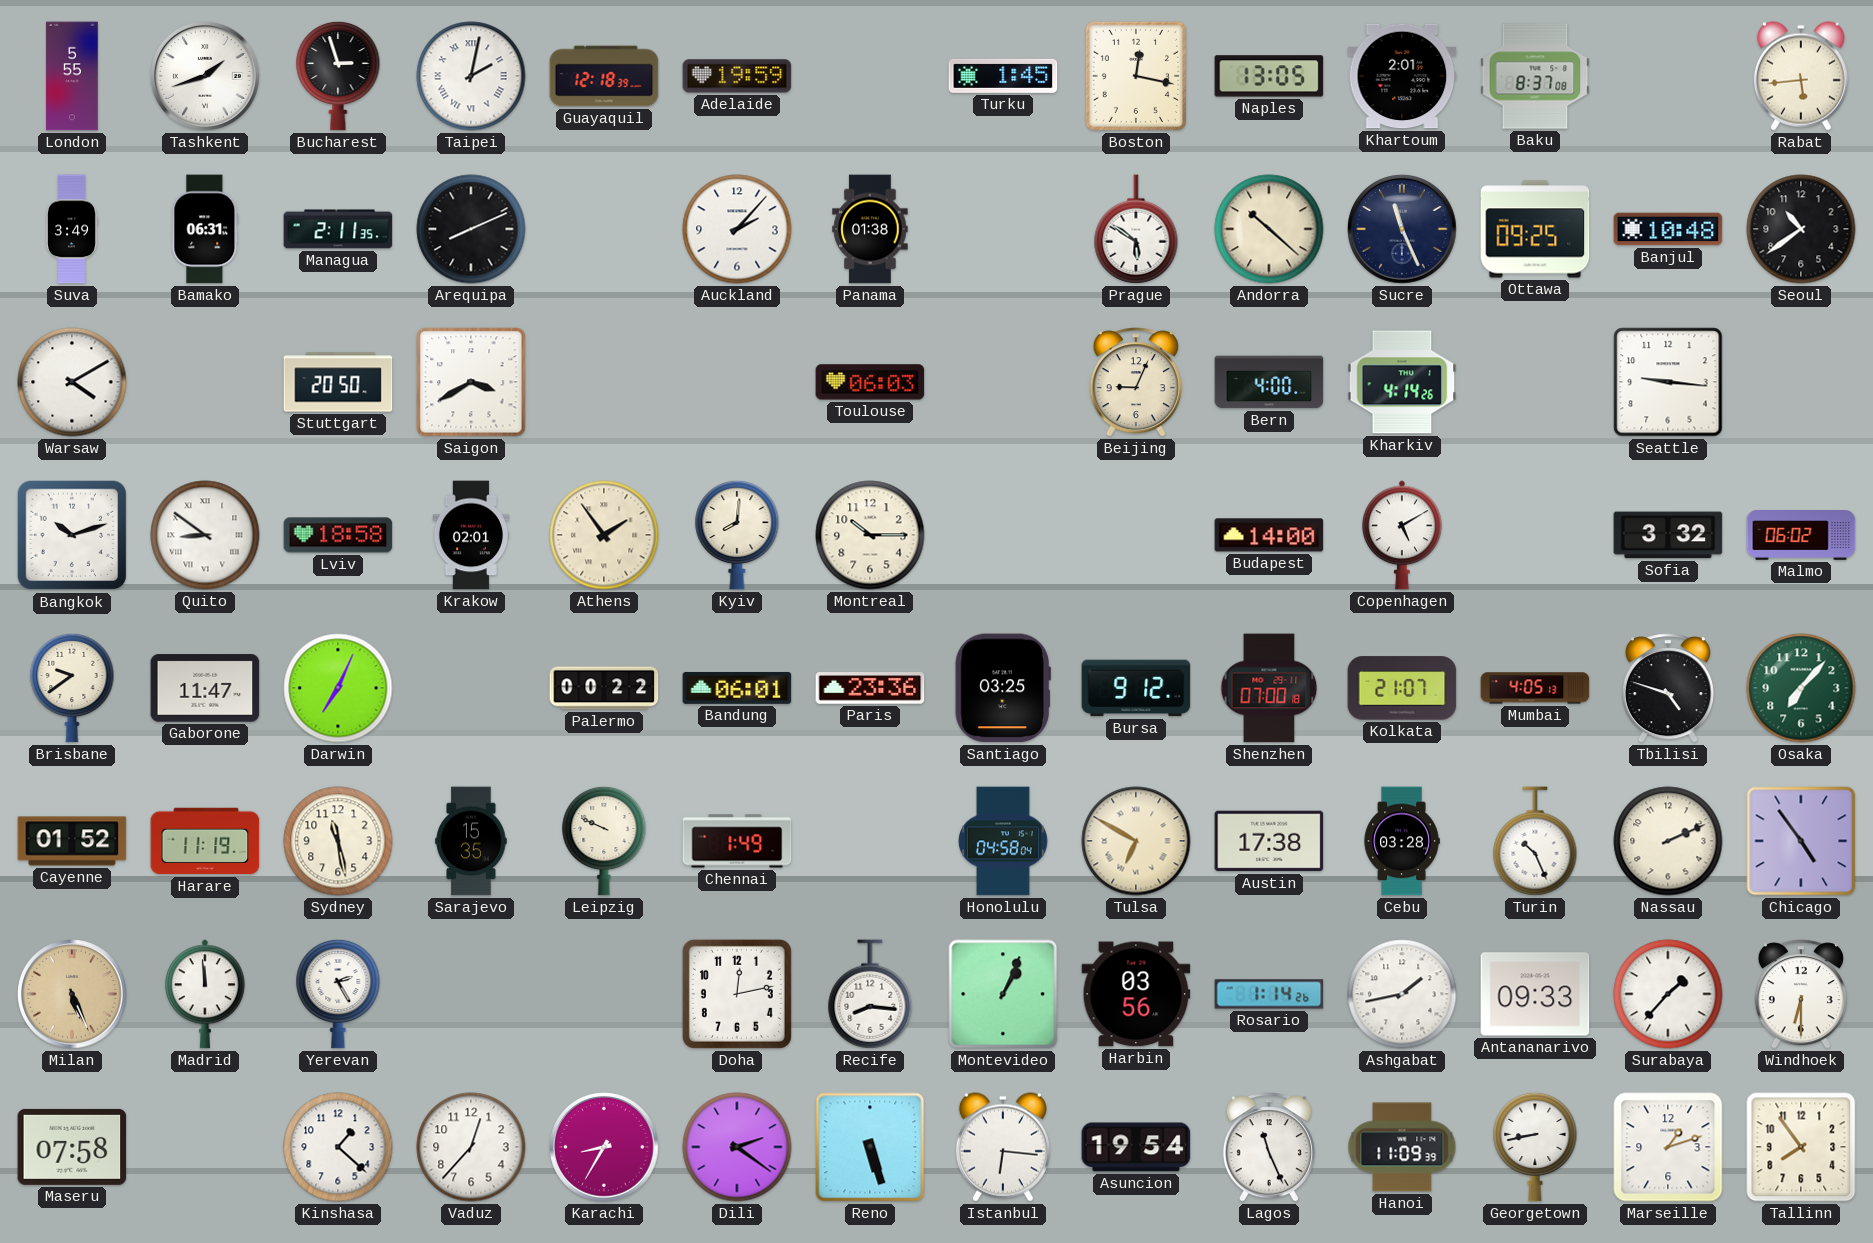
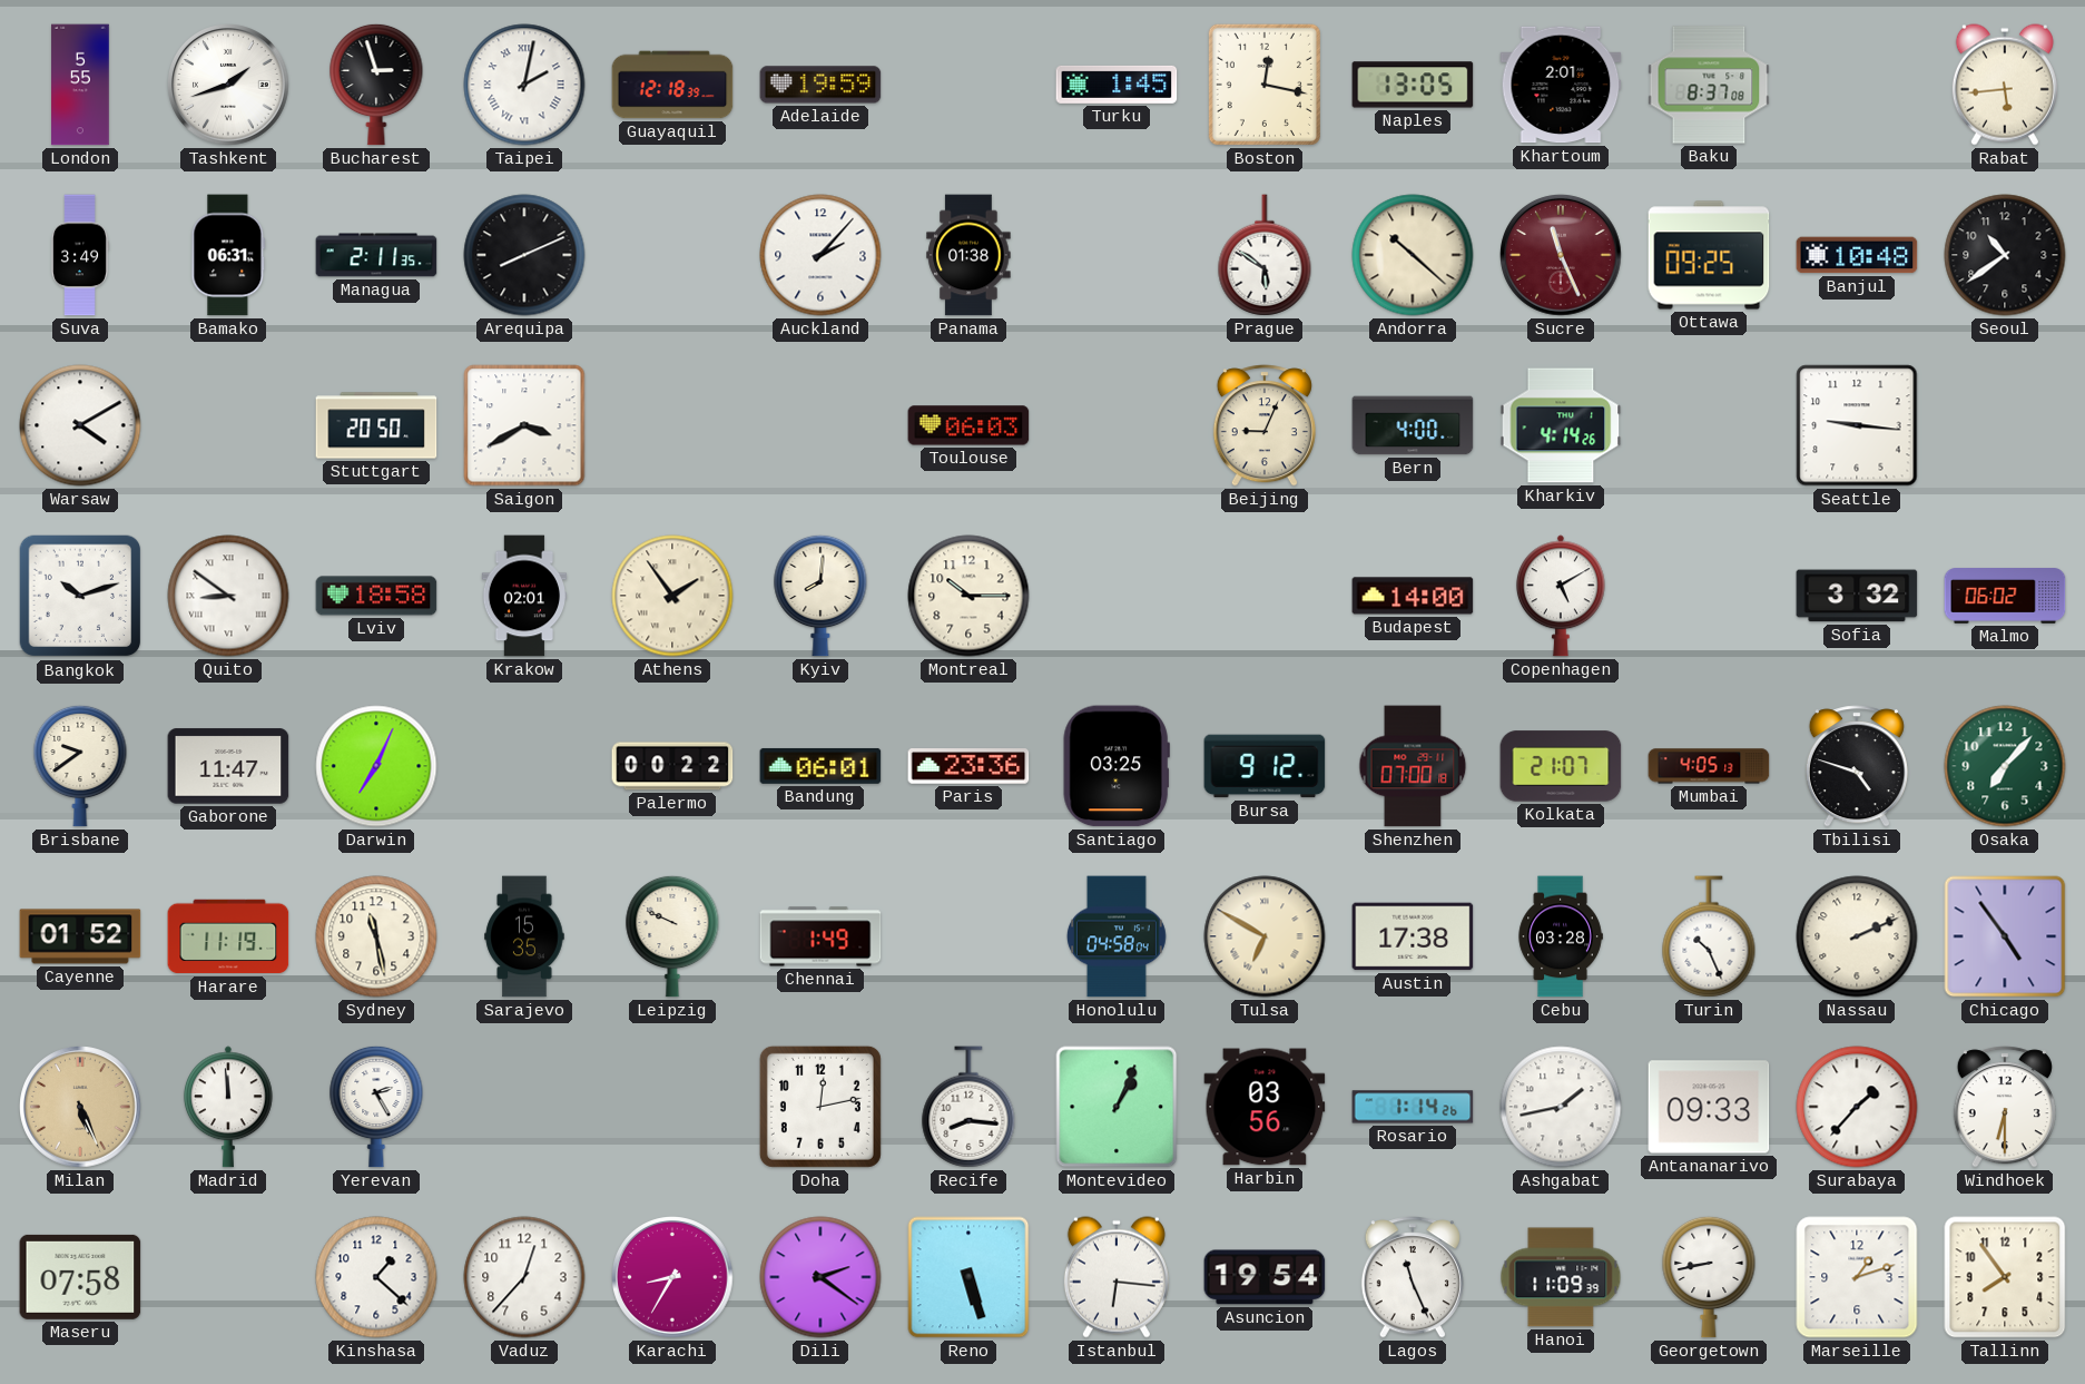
Sucre dial: navy -> burgundy (1561, 255)
